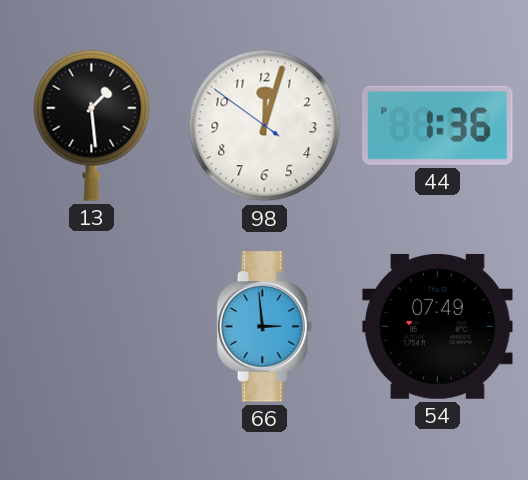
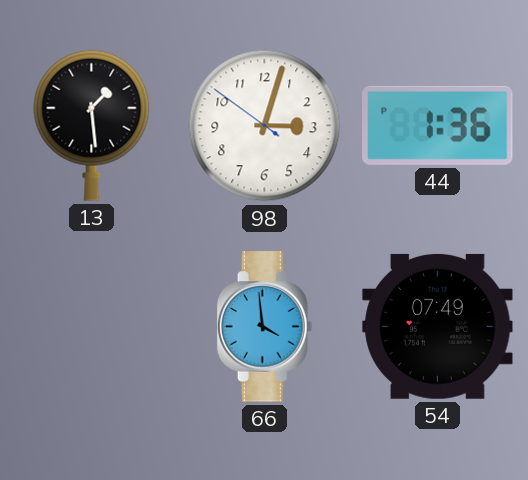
98: 12:02 -> 3:02 (265, 126)
66: 2:59 -> 3:59 (265, 327)
